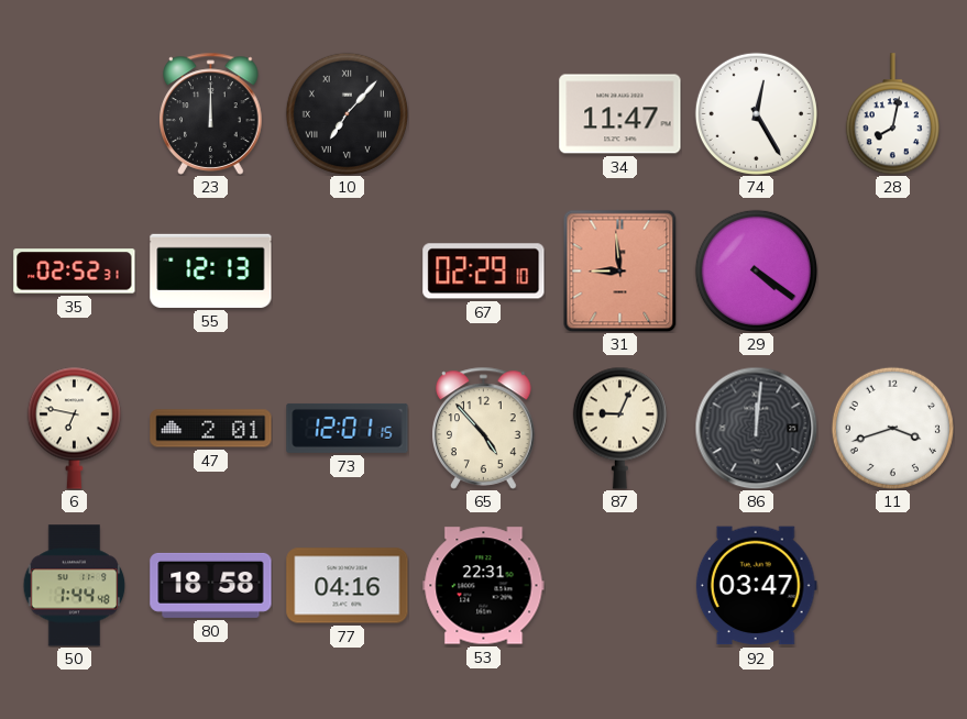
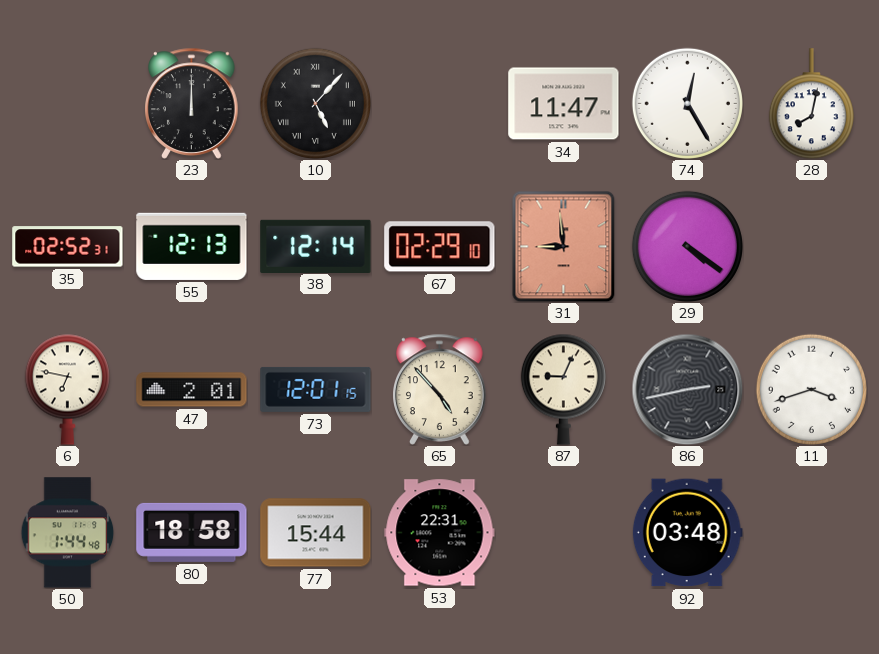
10: 7:07 -> 5:07 (315, 103)
38: none -> 12:14 (316, 246)
86: 12:01 -> 2:43 (687, 389)
77: 04:16 -> 15:44 (316, 533)
92: 03:47 -> 03:48 (687, 533)
